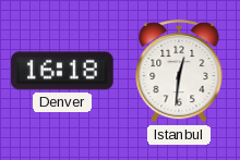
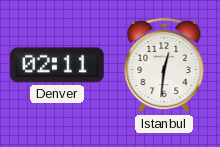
Denver: 16:18 -> 02:11 (57, 65)
